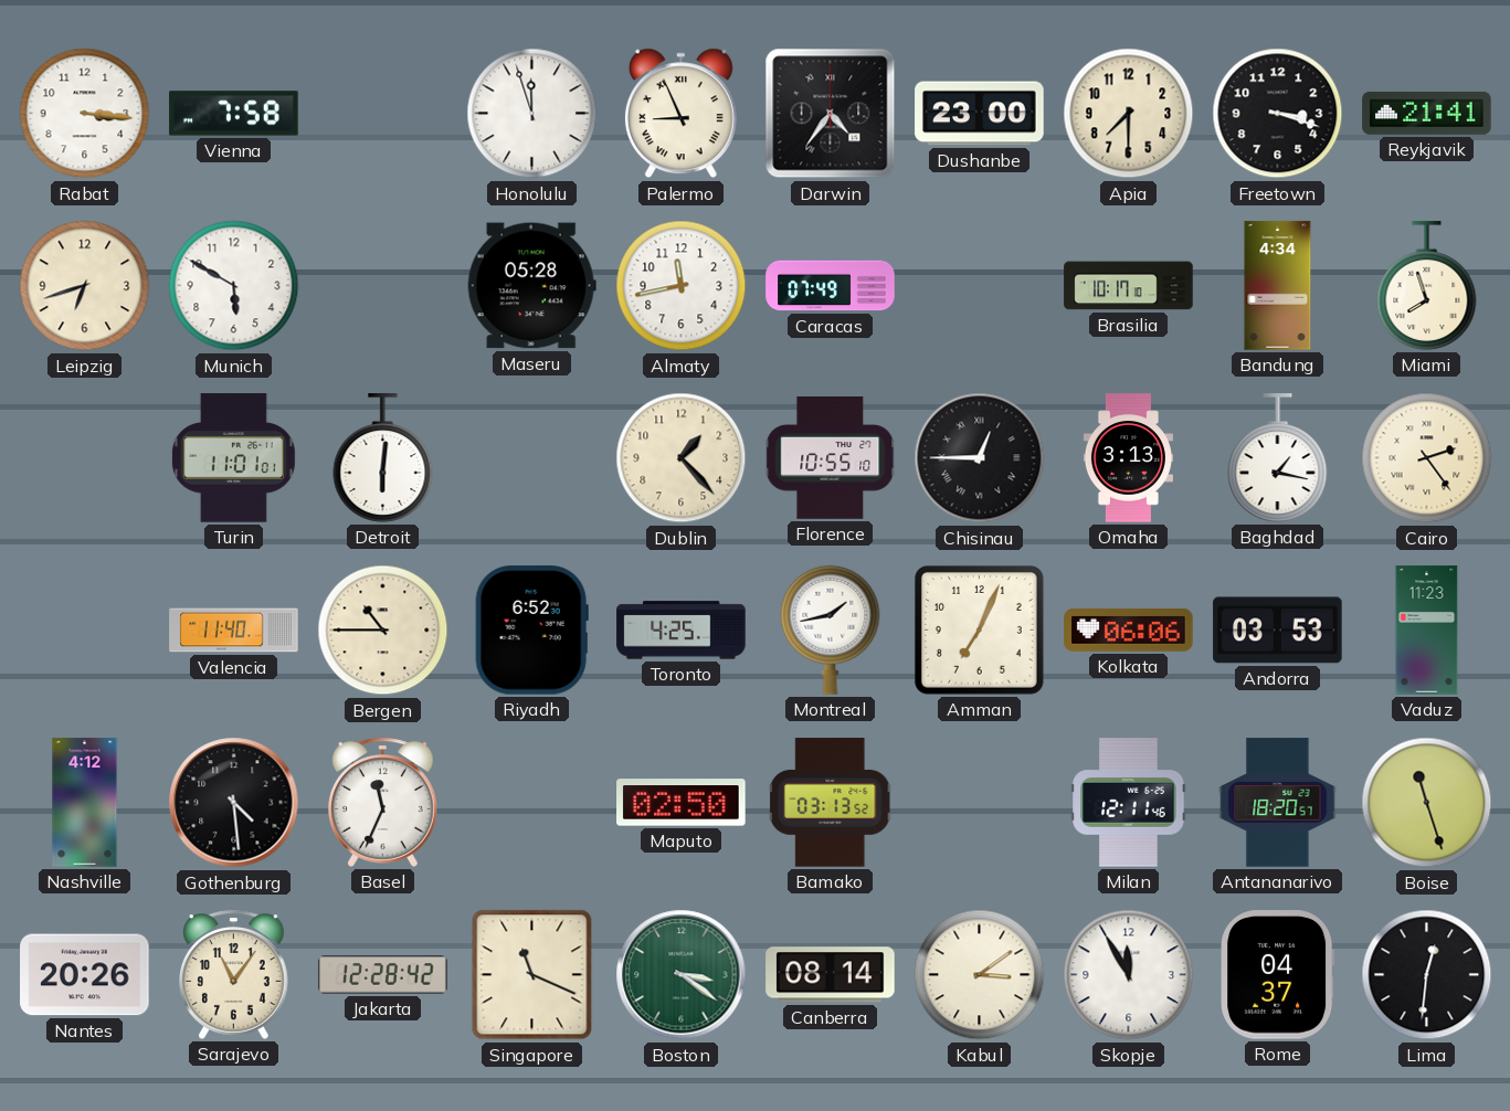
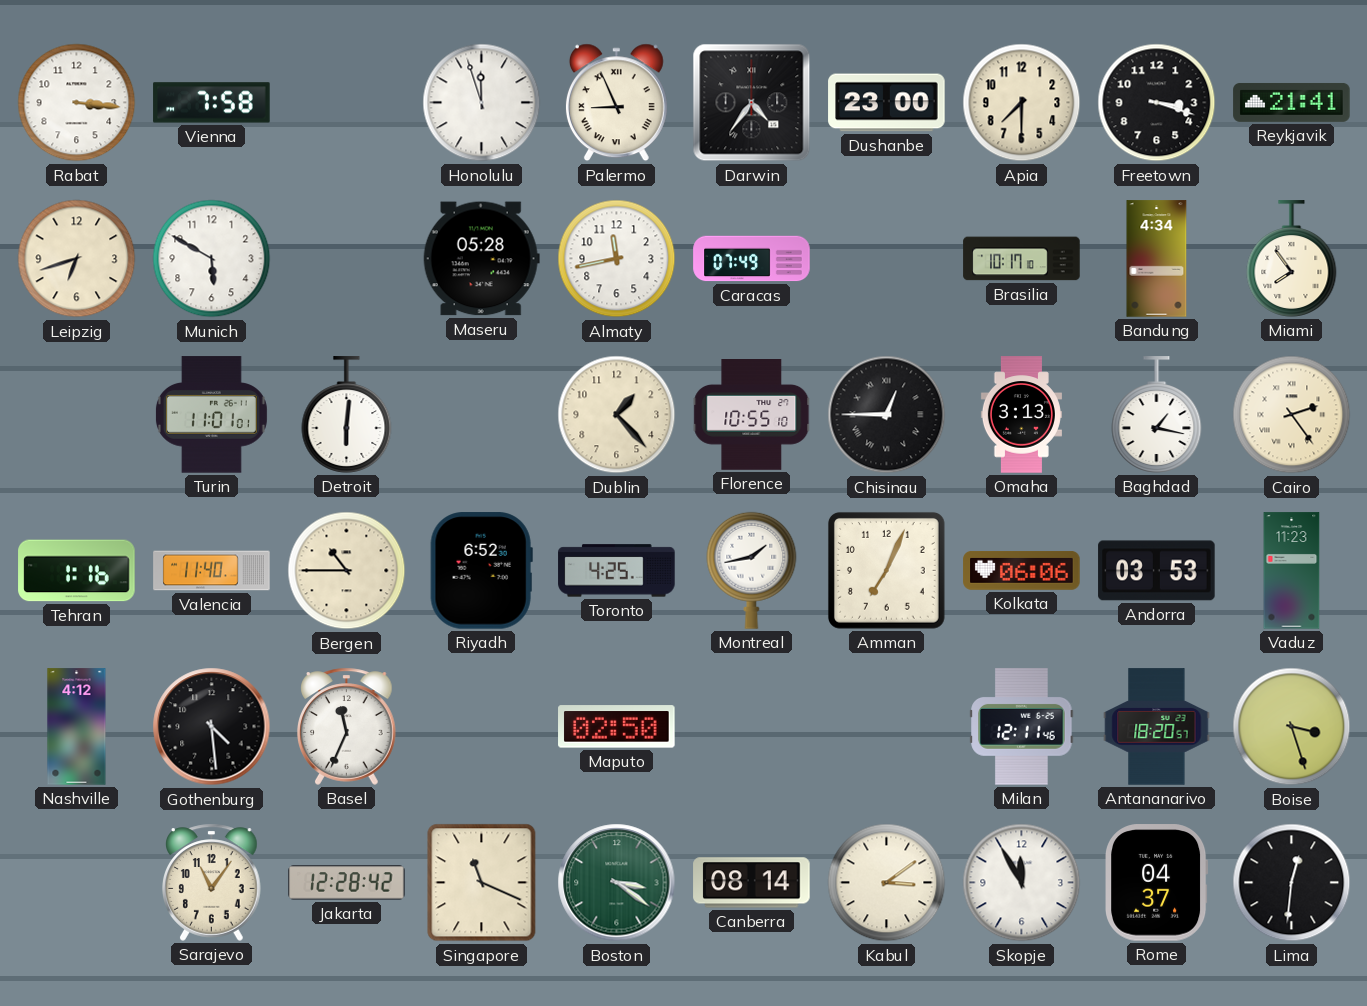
Miami: 7:57 -> 7:54 (1292, 259)
Tehran: none -> 1:16 (77, 571)
Bamako: 03:13 -> none (832, 803)
Boise: 11:27 -> 3:27 (1292, 727)
Nantes: 20:26 -> none (85, 975)
